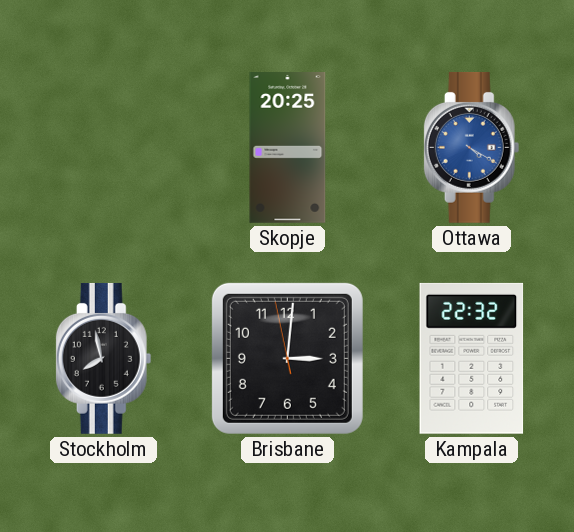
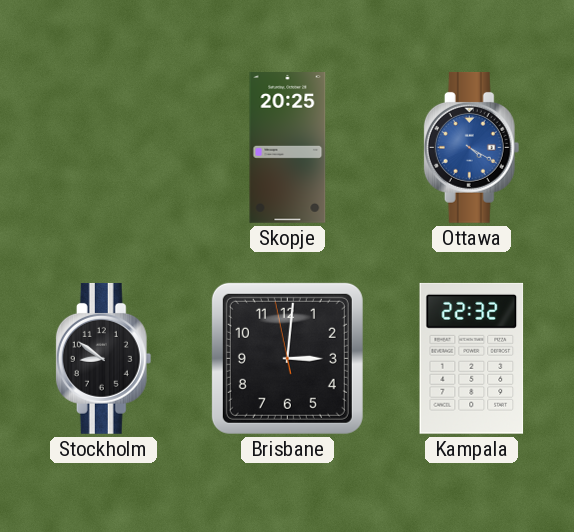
Stockholm: 7:58 -> 8:51 (104, 358)
